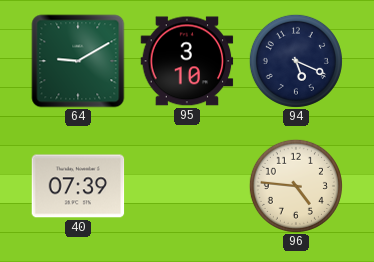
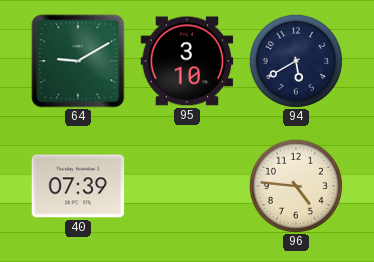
94: 5:19 -> 5:40 (296, 61)
